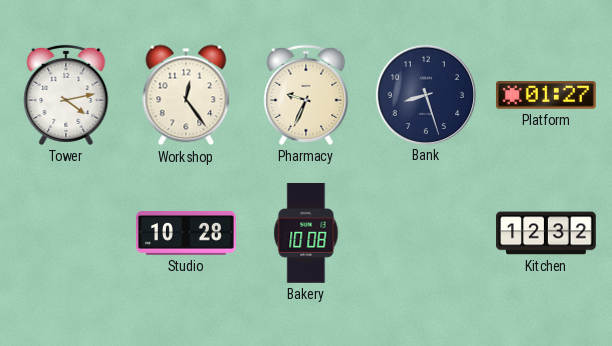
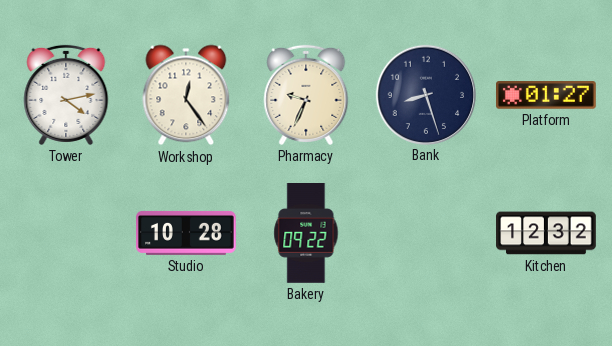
Bakery: 10:08 -> 09:22 (306, 234)
